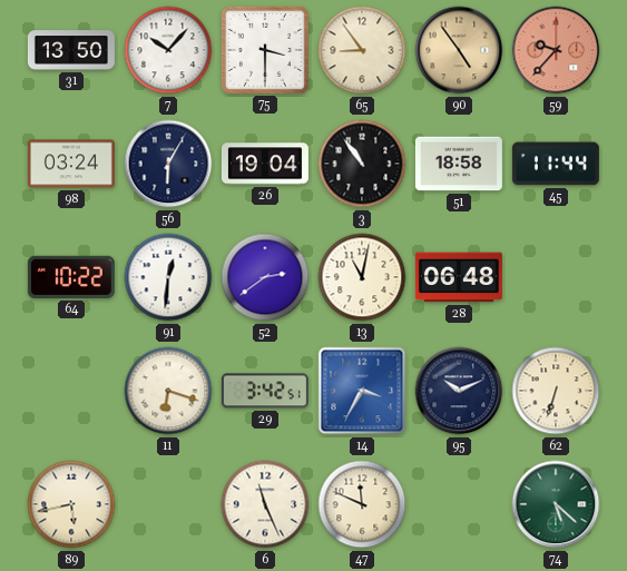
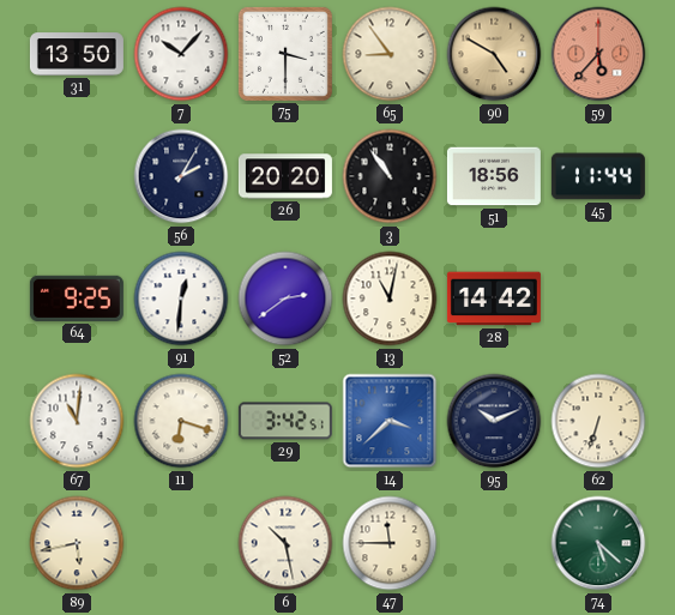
90: 4:54 -> 4:50 (494, 54)
59: 9:37 -> 5:37 (598, 54)
98: 03:24 -> none (71, 164)
56: 6:05 -> 2:05 (181, 176)
26: 19:04 -> 20:20 (285, 176)
51: 18:58 -> 18:56 (494, 176)
64: 10:22 -> 9:25 (77, 299)
28: 06:48 -> 14:42 (494, 299)
67: none -> 11:01 (77, 421)
14: 3:35 -> 3:38 (390, 421)
6: 11:26 -> 10:28 (285, 543)
47: 11:49 -> 11:45 (390, 543)
